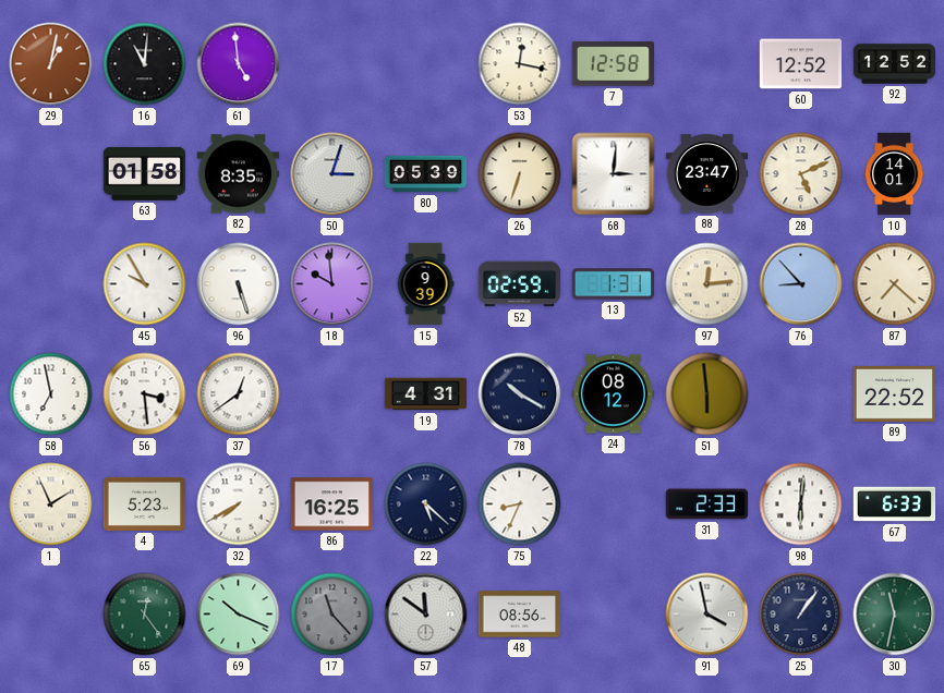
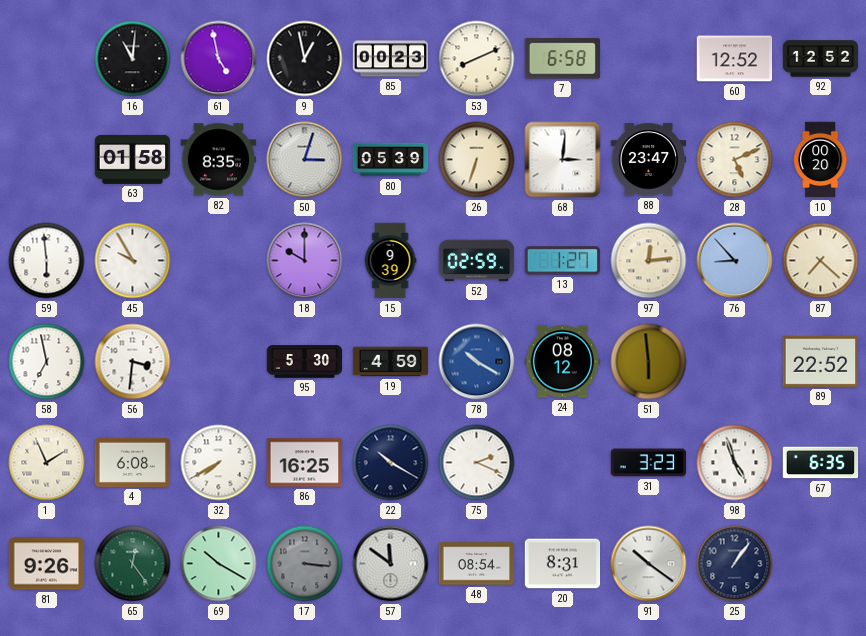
29: 1:02 -> none (51, 64)
61: 4:59 -> 4:58 (219, 59)
9: none -> 12:58 (305, 59)
85: none -> 00:23 (391, 59)
53: 12:17 -> 8:11 (477, 59)
7: 12:58 -> 6:58 (562, 59)
10: 14:01 -> 00:20 (821, 160)
59: none -> 5:59 (47, 261)
96: 5:27 -> none (239, 284)
18: 9:59 -> 10:00 (305, 261)
13: 1:31 -> 1:27 (563, 261)
56: 3:29 -> 3:31 (133, 362)
37: 12:39 -> none (239, 394)
95: none -> 5:30 (305, 362)
19: 4:31 -> 4:59 (391, 362)
78 dial: navy -> blue (477, 362)
4: 5:23 -> 6:08 (133, 462)
22: 5:22 -> 10:20 (391, 463)
75: 8:34 -> 2:19 (477, 463)
31: 2:33 -> 3:23 (649, 463)
98: 6:01 -> 4:57 (735, 463)
67: 6:33 -> 6:35 (821, 463)
81: none -> 9:26 (47, 564)
69: 10:19 -> 10:20 (219, 564)
17: 11:23 -> 3:16 (305, 564)
48: 08:56 -> 08:54 (477, 564)
20: none -> 8:31 (563, 564)
91: 3:58 -> 10:21 (649, 564)
30: 11:32 -> none (895, 615)
